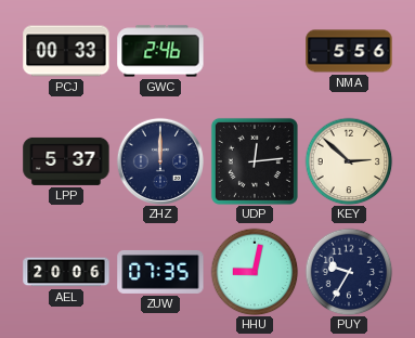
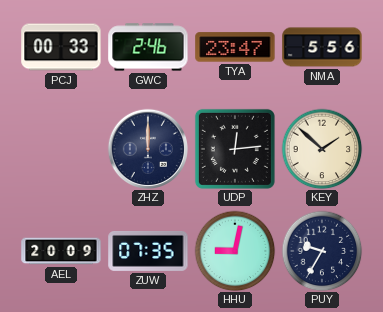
TYA: none -> 23:47 (235, 47)
LPP: 5:37 -> none (66, 161)
KEY: 2:52 -> 1:52 (322, 149)
AEL: 20:06 -> 20:09 (61, 251)
